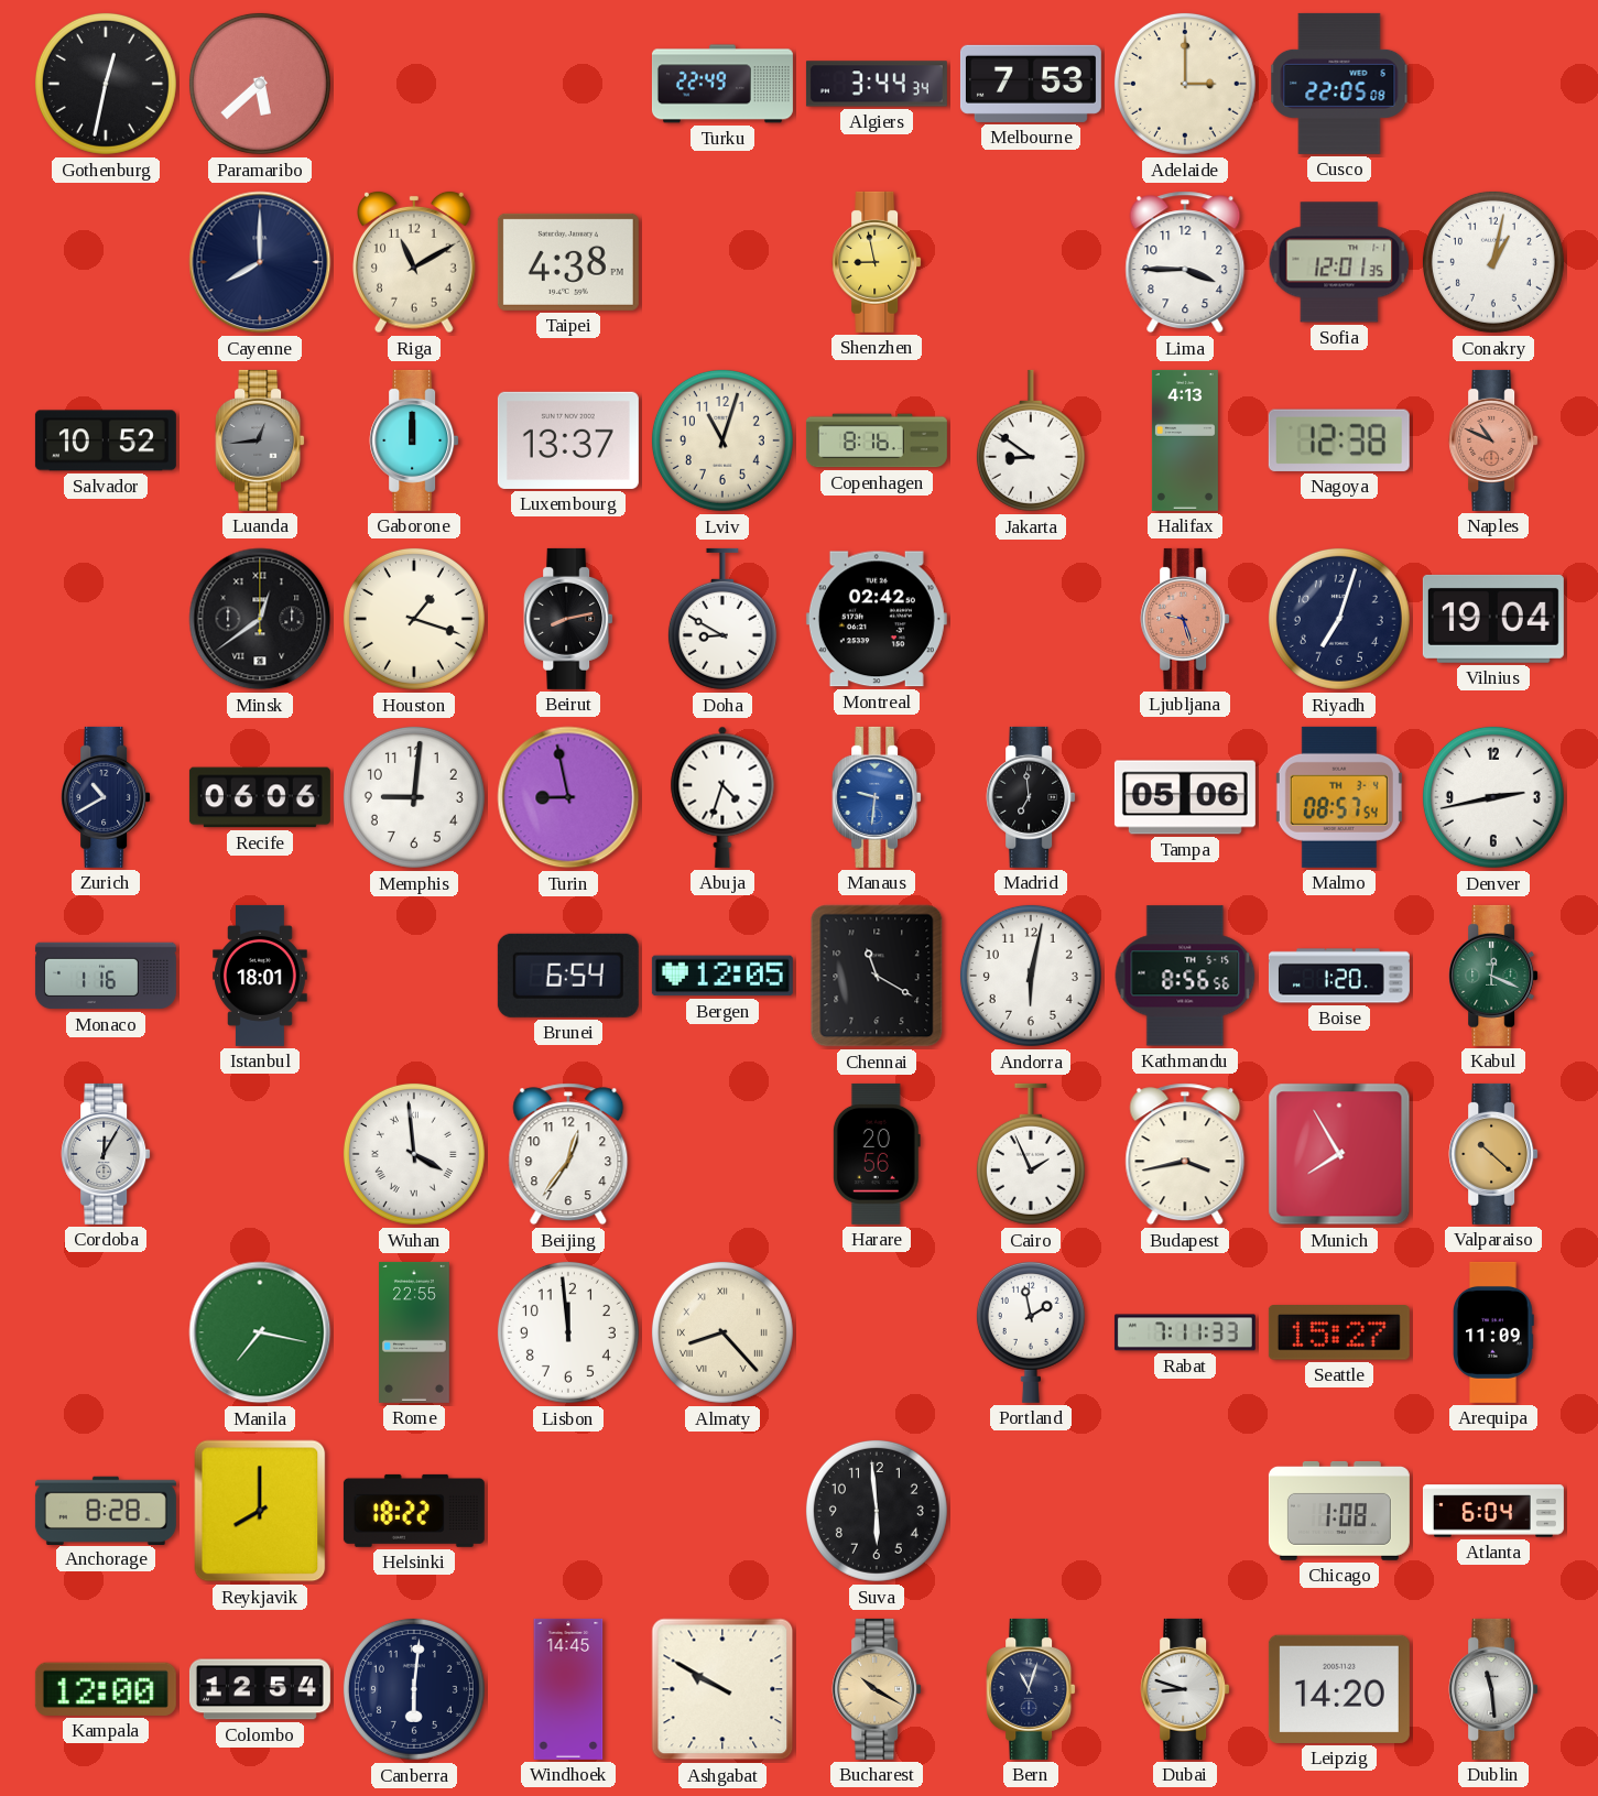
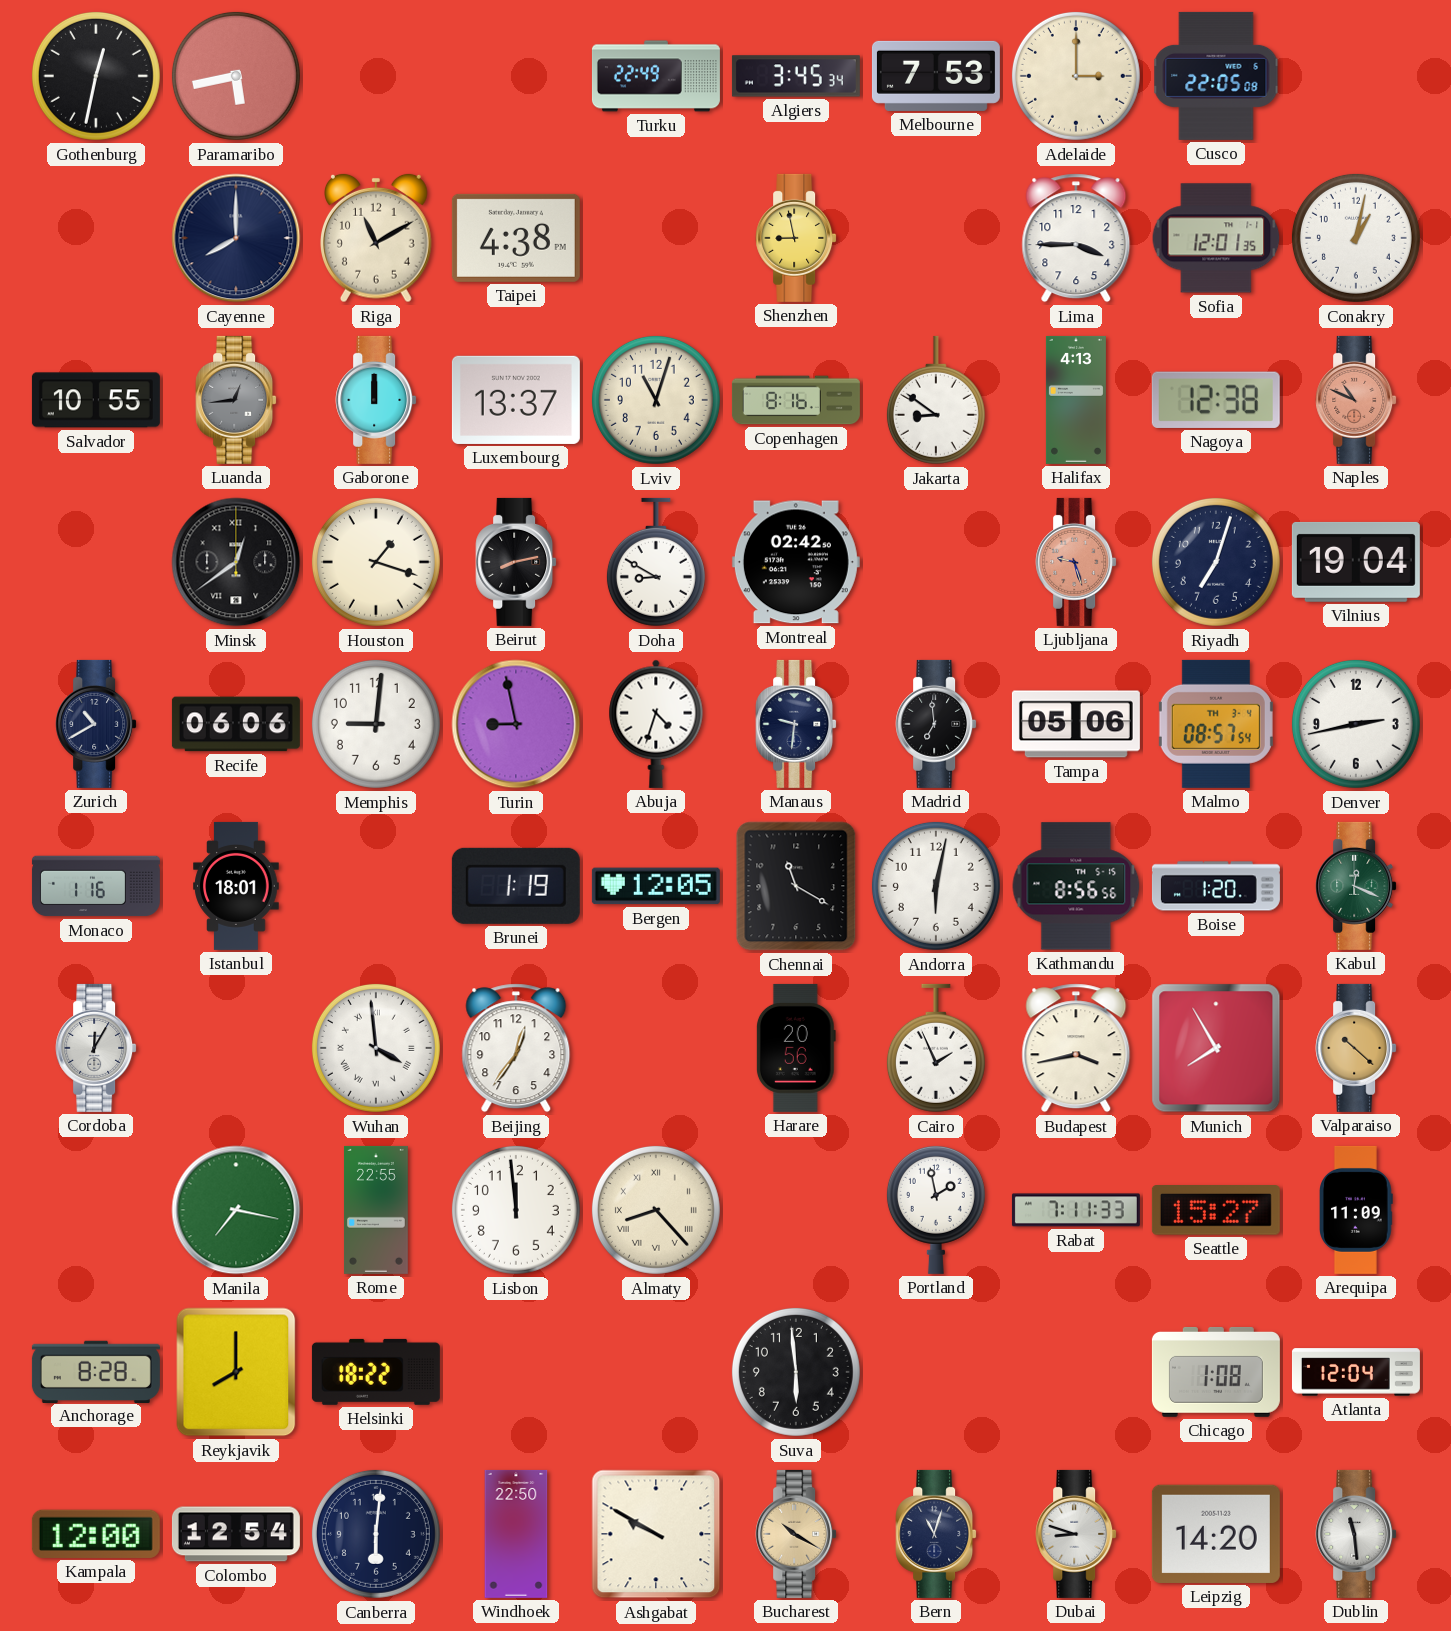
Paramaribo: 5:38 -> 5:43 (236, 76)
Algiers: 3:44 -> 3:45 (796, 76)
Salvador: 10:52 -> 10:55 (96, 400)
Manaus dial: blue -> navy (796, 724)
Brunei: 6:54 -> 1:19 (516, 886)
Atlanta: 6:04 -> 12:04 (1356, 1372)
Windhoek: 14:45 -> 22:50 (516, 1534)
